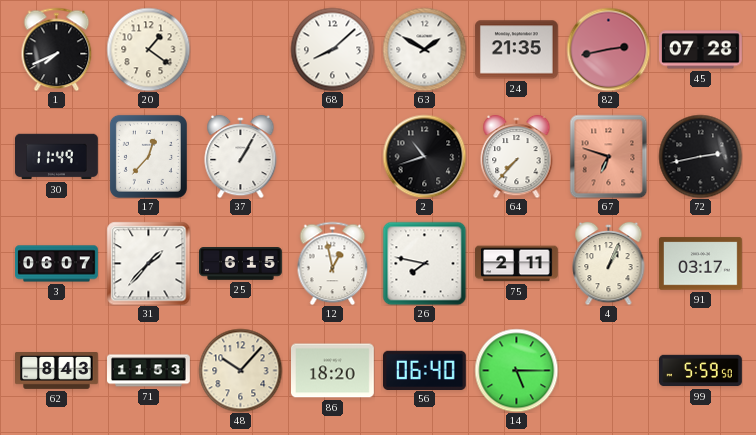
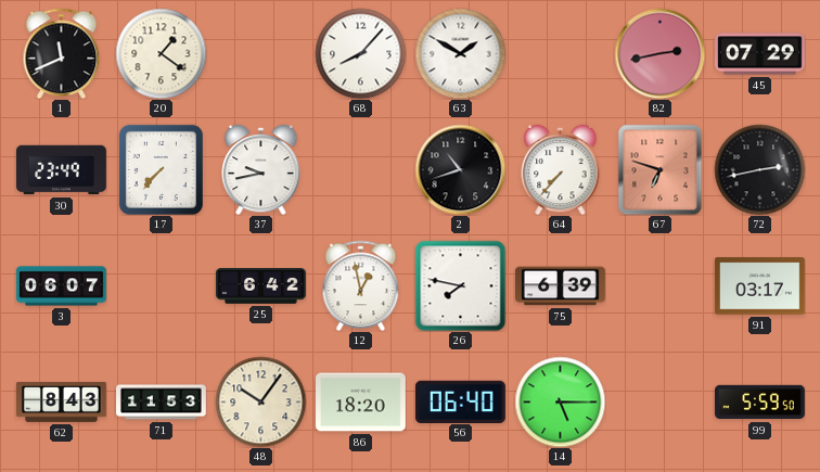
1: 7:41 -> 11:41 (62, 53)
68: 8:08 -> 8:07 (360, 53)
24: 21:35 -> none (516, 50)
45: 07:28 -> 07:29 (760, 54)
30: 11:49 -> 23:49 (62, 170)
17: 12:37 -> 7:37 (161, 169)
37: 1:05 -> 9:43 (261, 169)
31: 1:37 -> none (148, 263)
25: 6:15 -> 6:42 (261, 286)
75: 2:11 -> 6:39 (561, 286)
4: 1:04 -> none (609, 263)
48: 10:07 -> 10:06 (260, 401)
